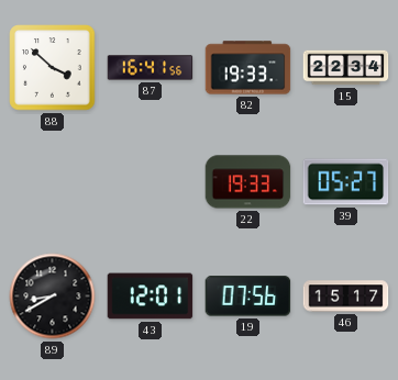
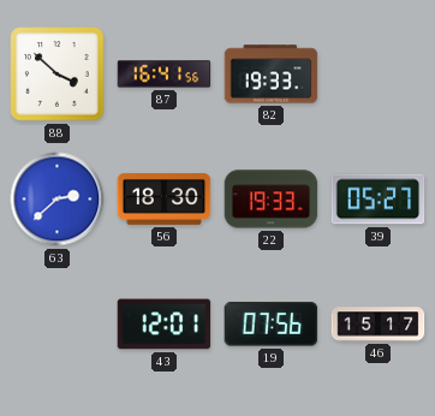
15: 22:34 -> none (346, 68)
63: none -> 2:38 (58, 200)
56: none -> 18:30 (165, 198)
89: 8:40 -> none (53, 297)
